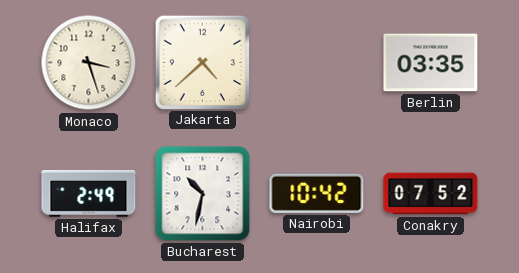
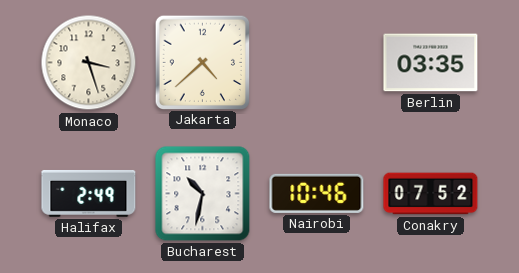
Nairobi: 10:42 -> 10:46 (317, 193)
